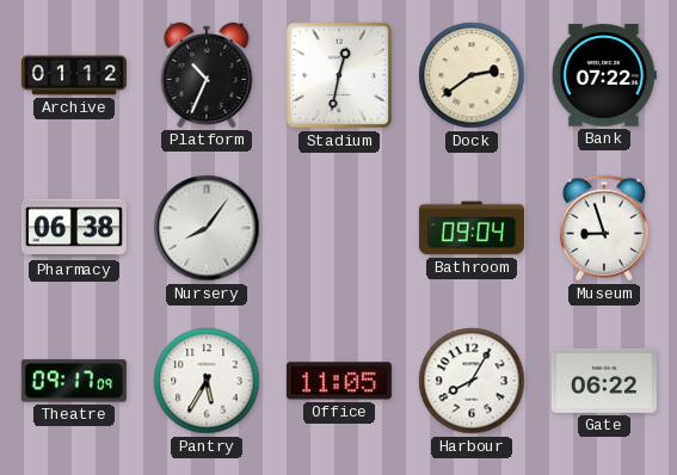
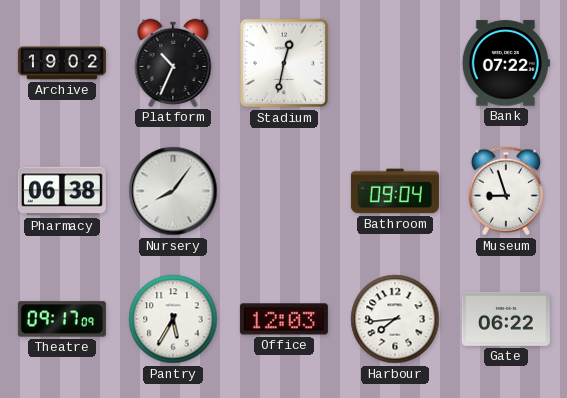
Archive: 01:12 -> 19:02 (62, 63)
Dock: 2:39 -> none (472, 75)
Office: 11:05 -> 12:03 (284, 319)
Harbour: 8:05 -> 7:44 (395, 319)
